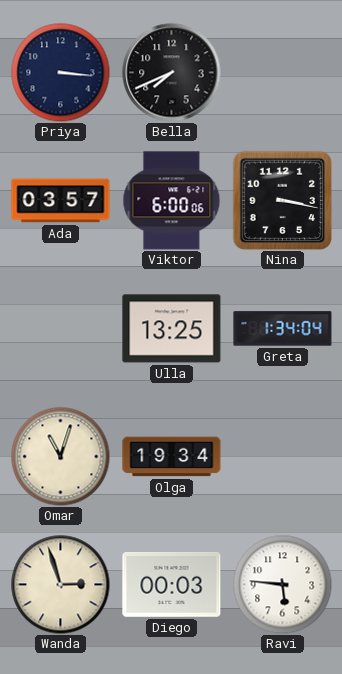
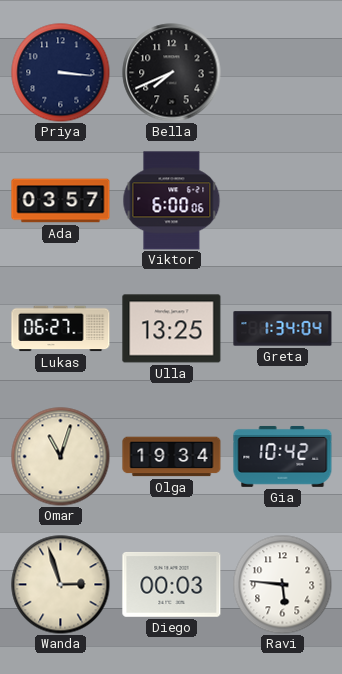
Nina: 3:17 -> none (282, 200)
Lukas: none -> 06:27 (61, 329)
Gia: none -> 10:42 (283, 456)
